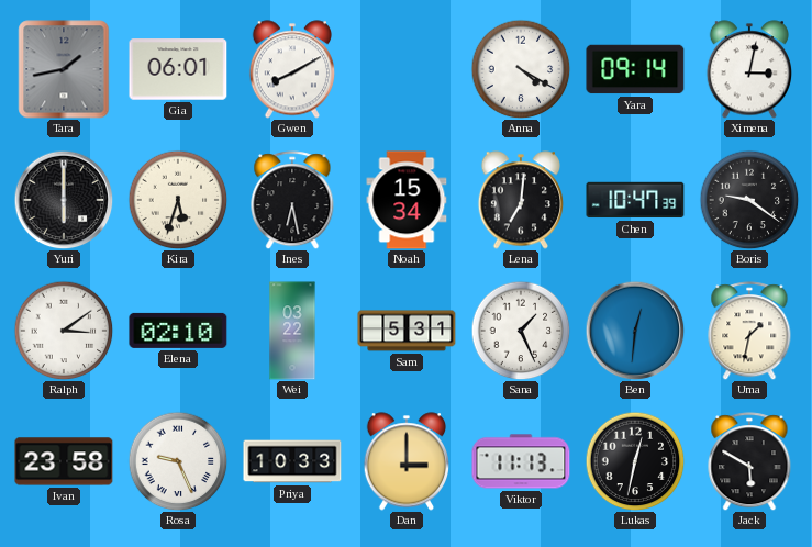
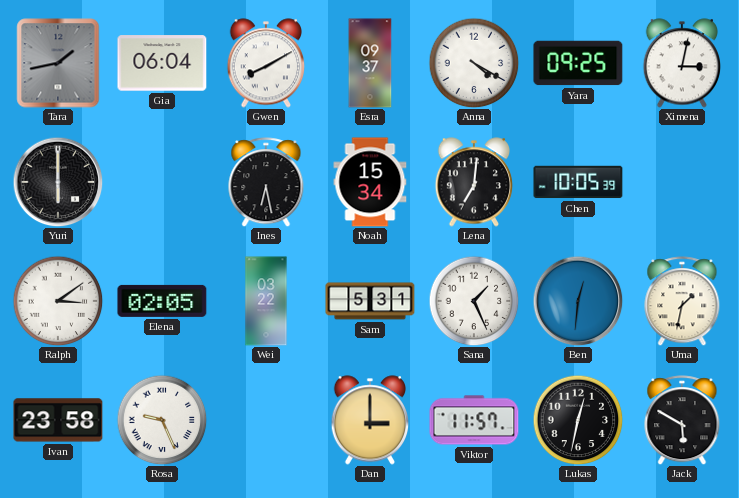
Gia: 06:01 -> 06:04 (162, 63)
Esra: none -> 09:37 (370, 63)
Yara: 09:14 -> 09:25 (578, 63)
Kira: 5:33 -> none (178, 200)
Chen: 10:47 -> 10:05 (578, 182)
Boris: 9:21 -> none (749, 200)
Elena: 02:10 -> 02:05 (162, 301)
Priya: 10:33 -> none (292, 461)
Viktor: 11:13 -> 11:57 (474, 420)
